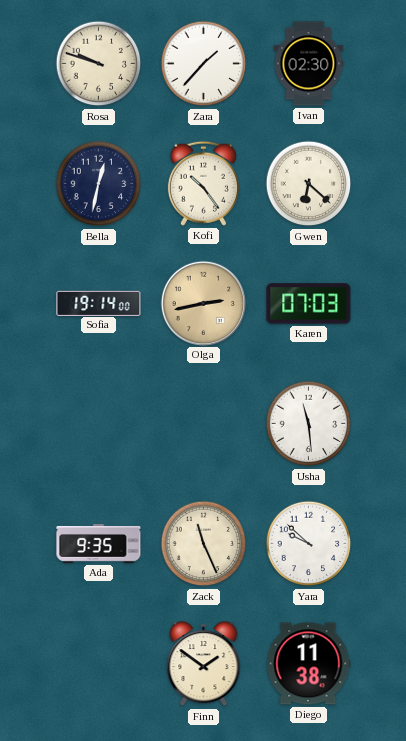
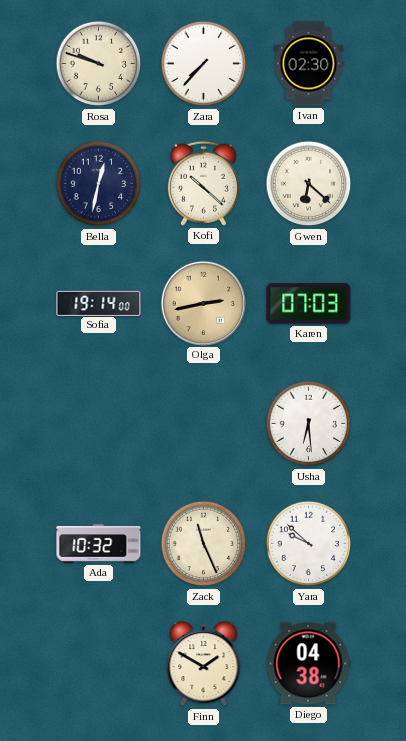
Zara: 1:37 -> 7:37 (204, 64)
Kofi: 10:24 -> 10:22 (203, 183)
Usha: 11:29 -> 6:29 (309, 424)
Ada: 9:35 -> 10:32 (99, 543)
Finn: 1:51 -> 1:50 (204, 664)
Diego: 11:38 -> 04:38 (308, 664)
